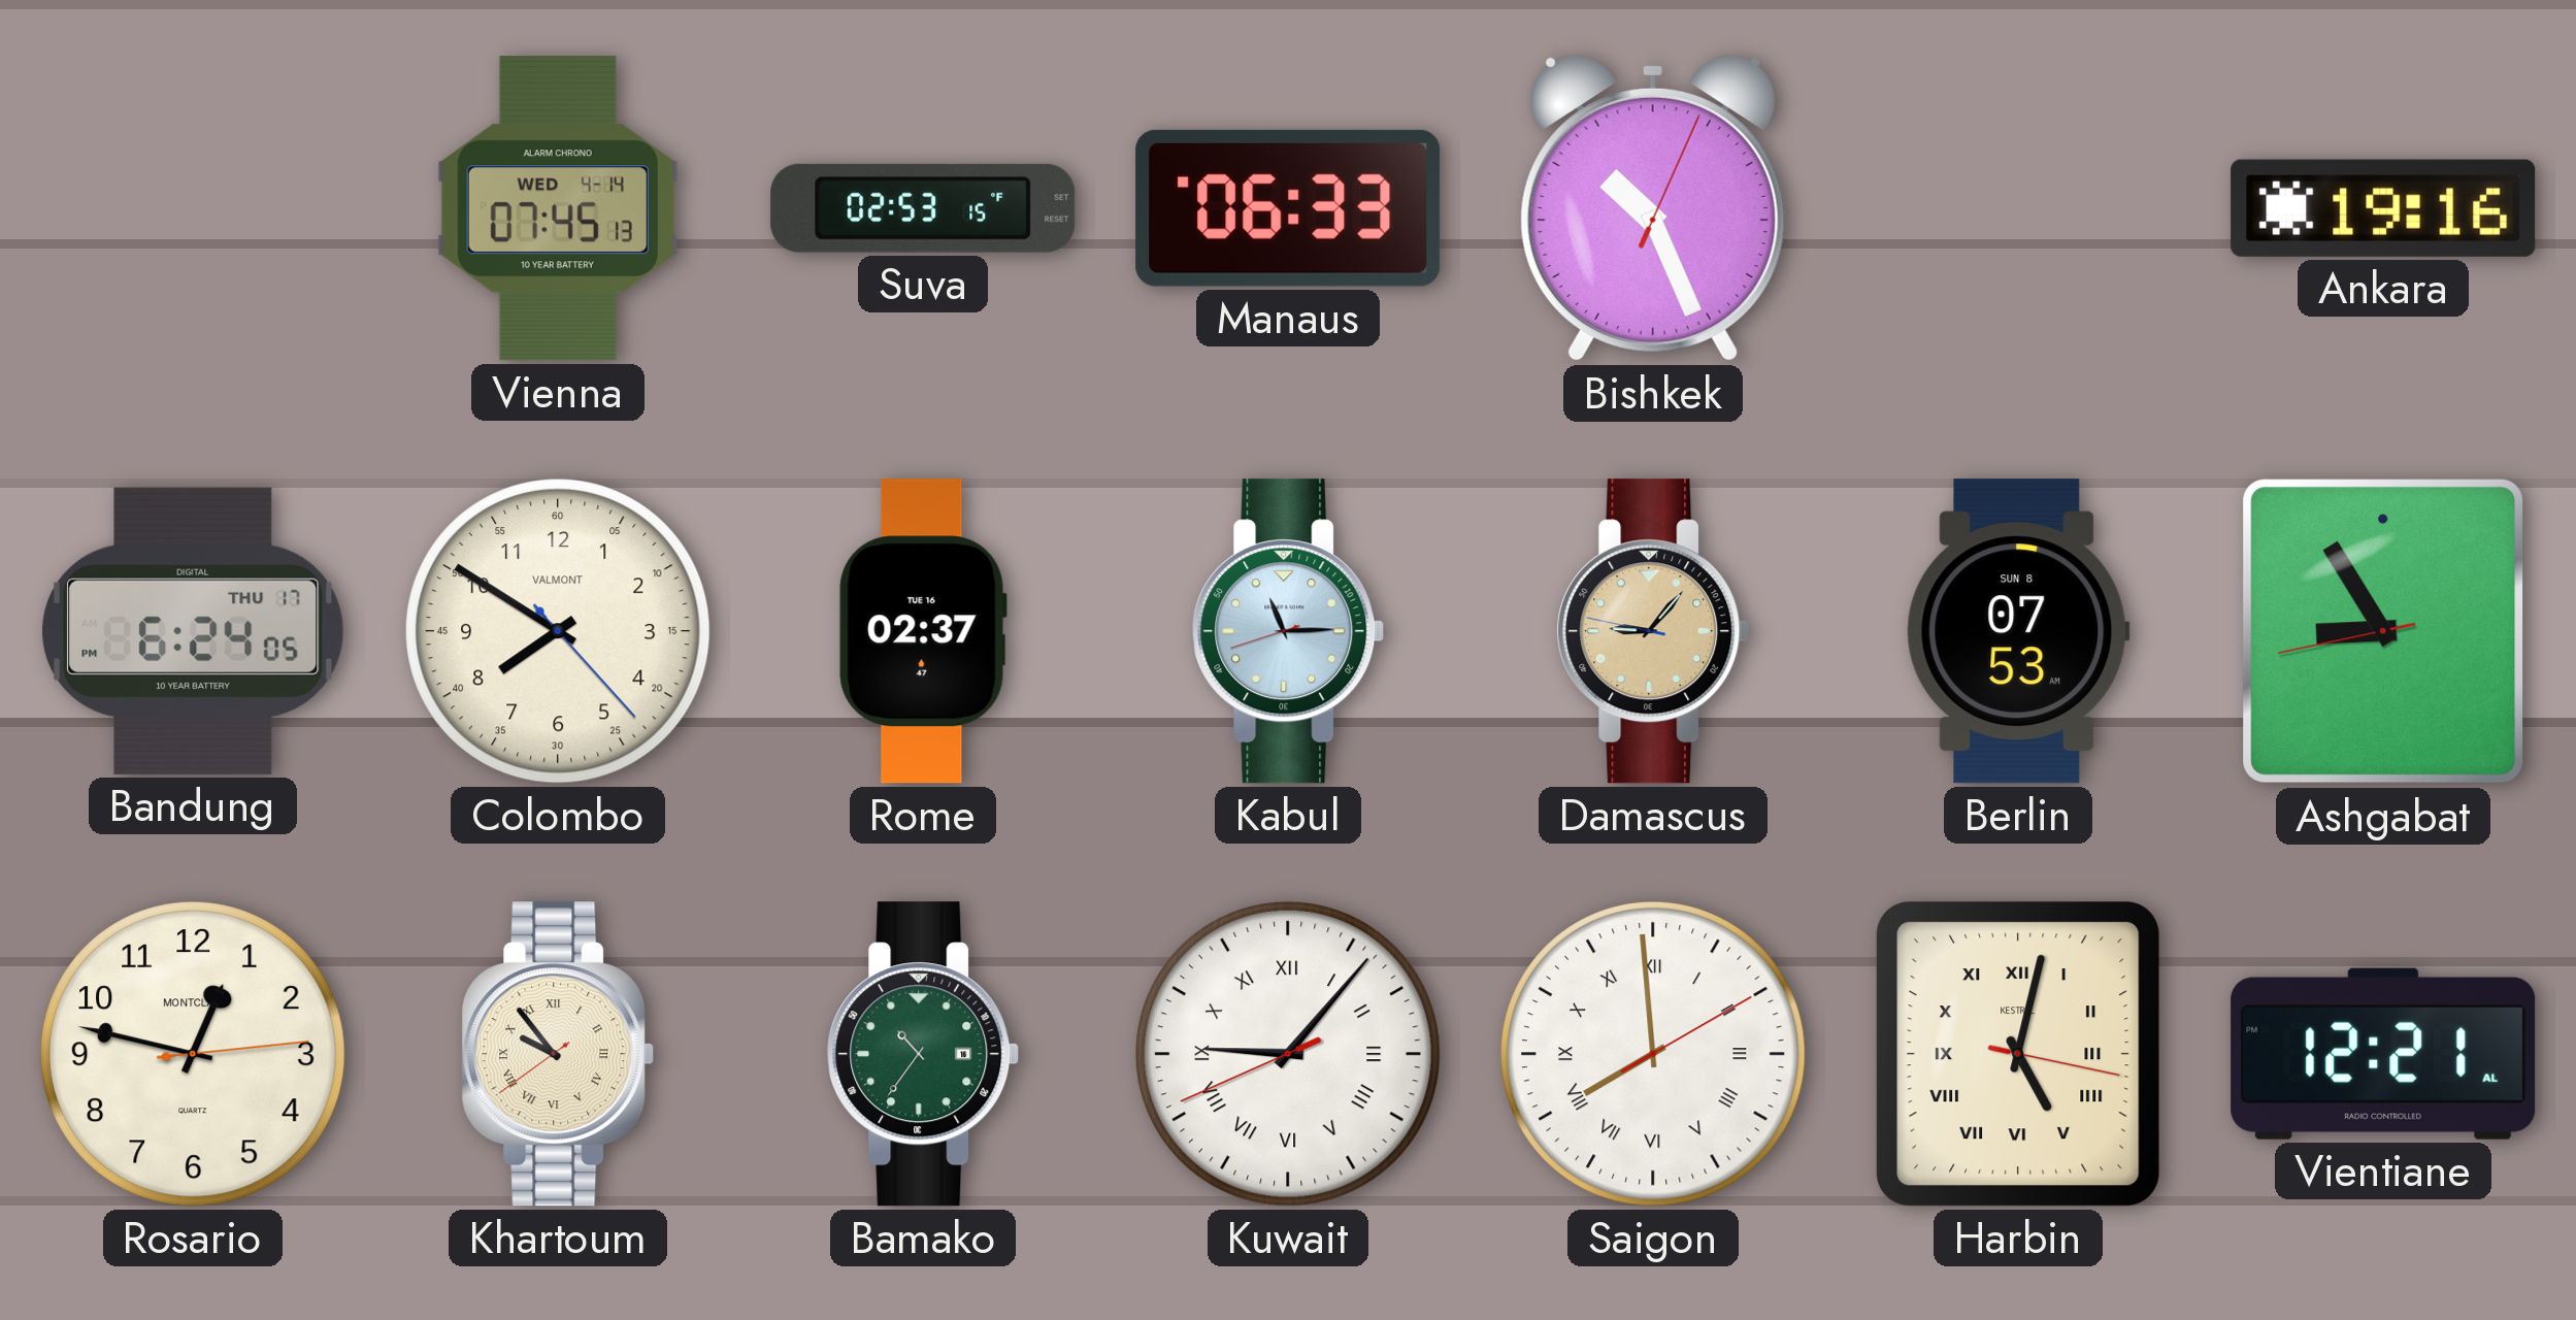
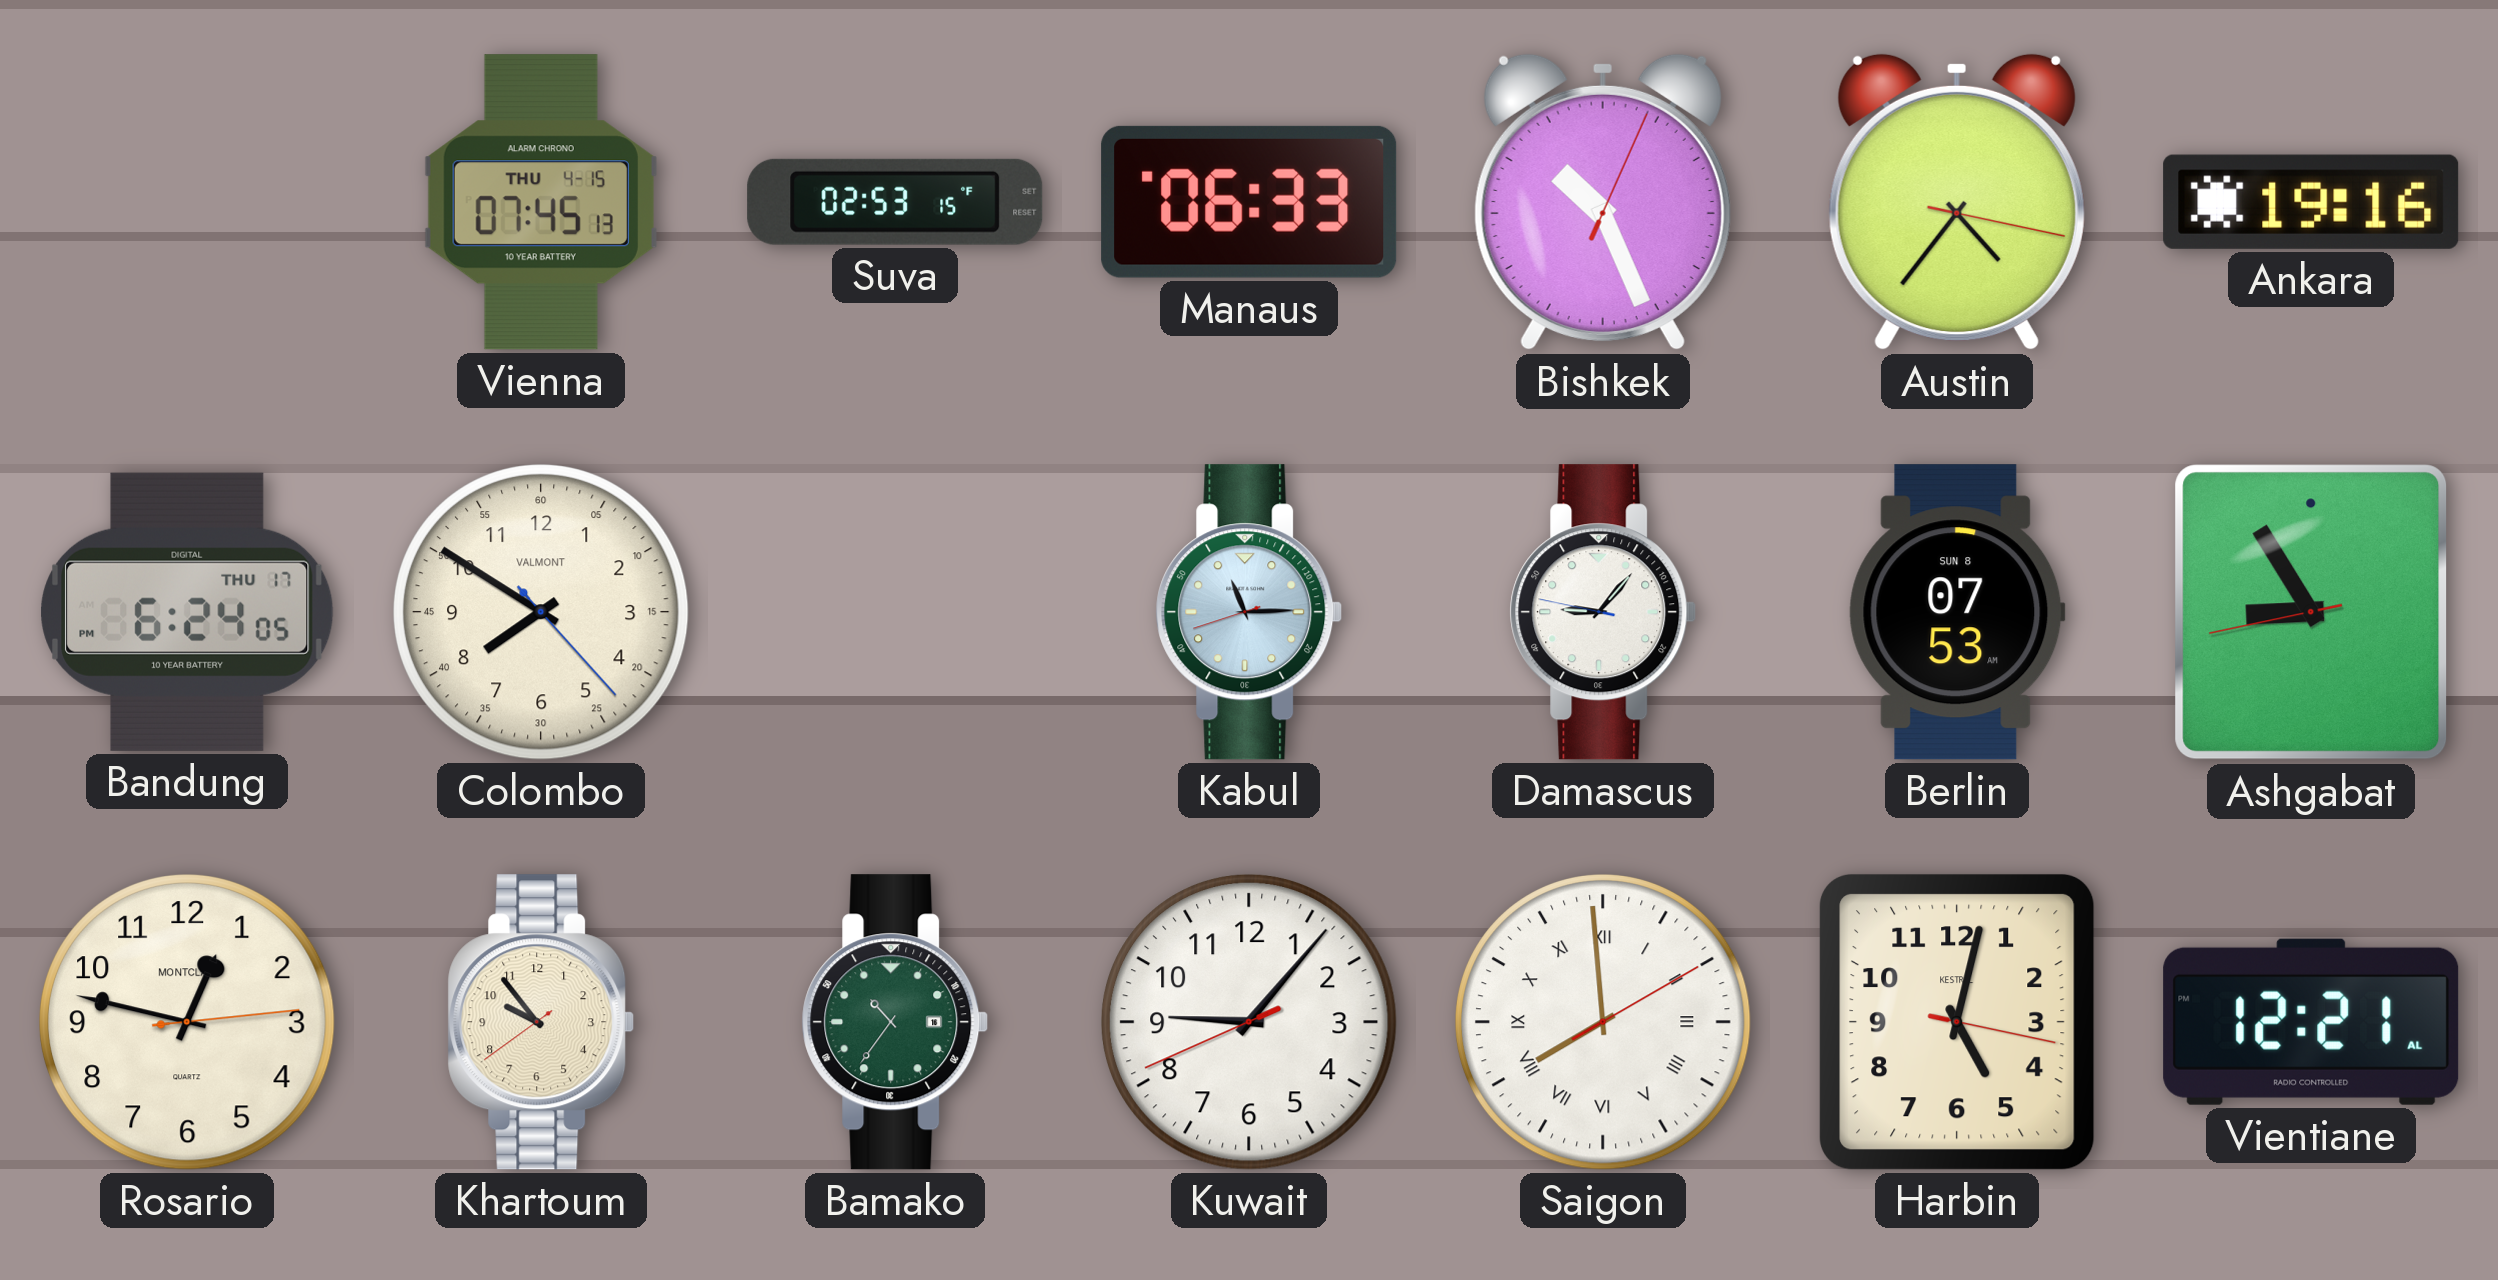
Vienna date: WED 4-14 -> THU 4-15 (541, 202)
Austin: none -> 4:36 (1957, 202)
Rome: 02:37 -> none (923, 631)
Damascus dial: champagne -> white (1603, 612)
Khartoum numerals: Roman -> Arabic (541, 1022)
Kuwait numerals: Roman -> Arabic (1250, 1023)
Harbin numerals: Roman -> Arabic (1958, 1022)
